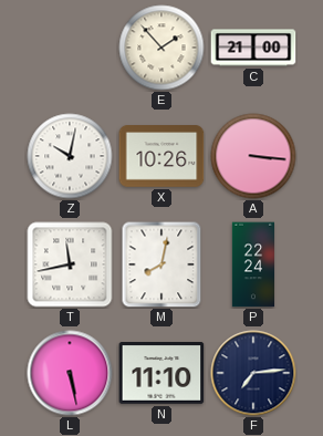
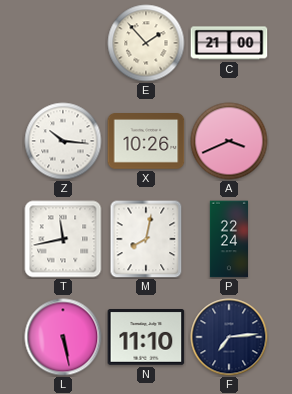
Z: 10:02 -> 10:16 (63, 141)
A: 3:16 -> 3:41 (229, 141)
